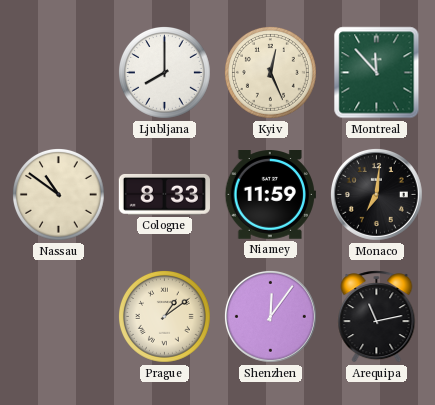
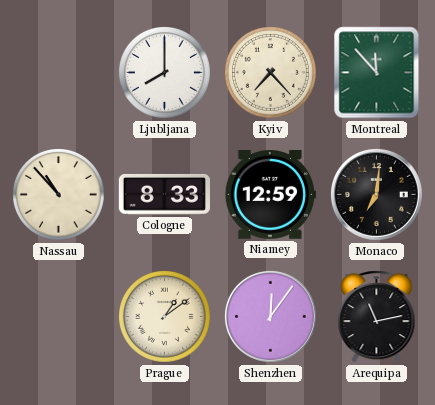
Kyiv: 12:26 -> 7:23 (271, 73)
Nassau: 10:51 -> 10:53 (59, 195)
Niamey: 11:59 -> 12:59 (270, 195)
